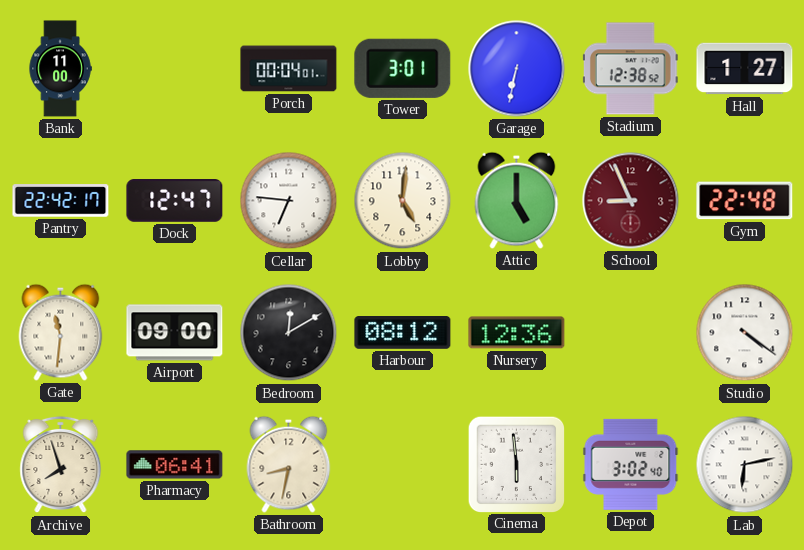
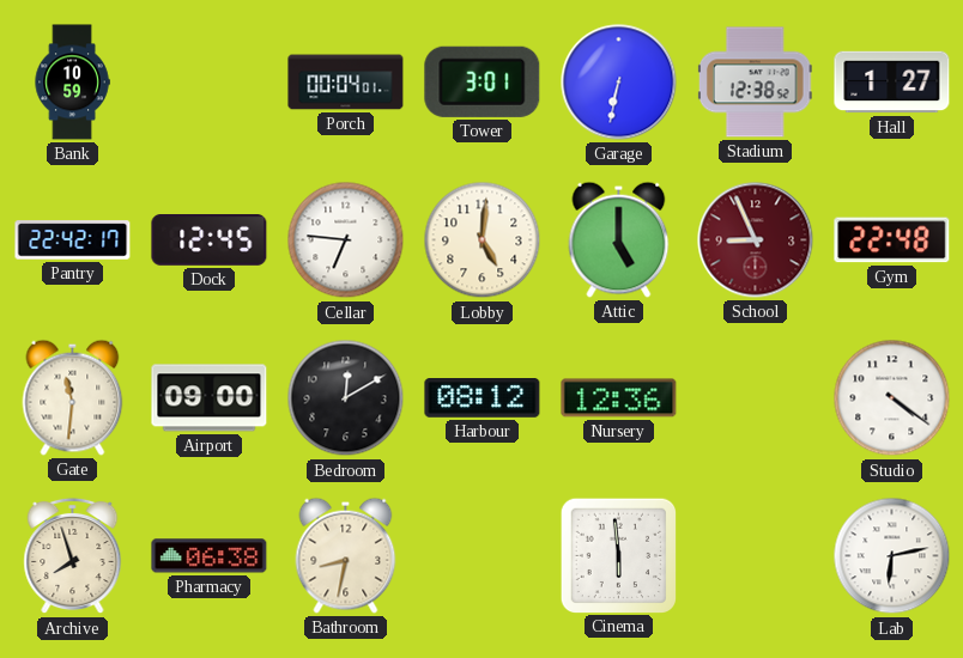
Bank: 11:00 -> 10:59 (72, 83)
Dock: 12:47 -> 12:45 (210, 240)
Pharmacy: 06:41 -> 06:38 (210, 556)
Depot: 3:02 -> none (631, 464)
